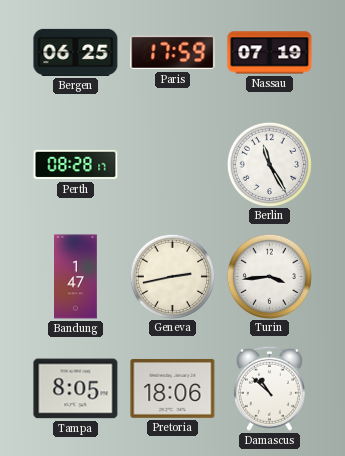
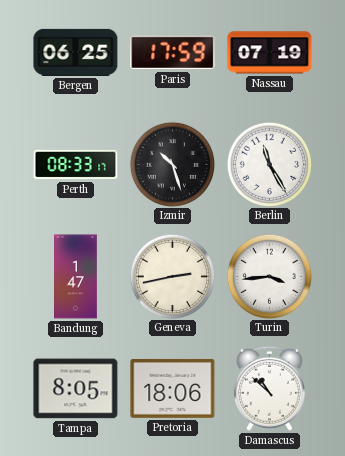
Perth: 08:28 -> 08:33 (76, 165)
Izmir: none -> 10:27 (172, 164)
